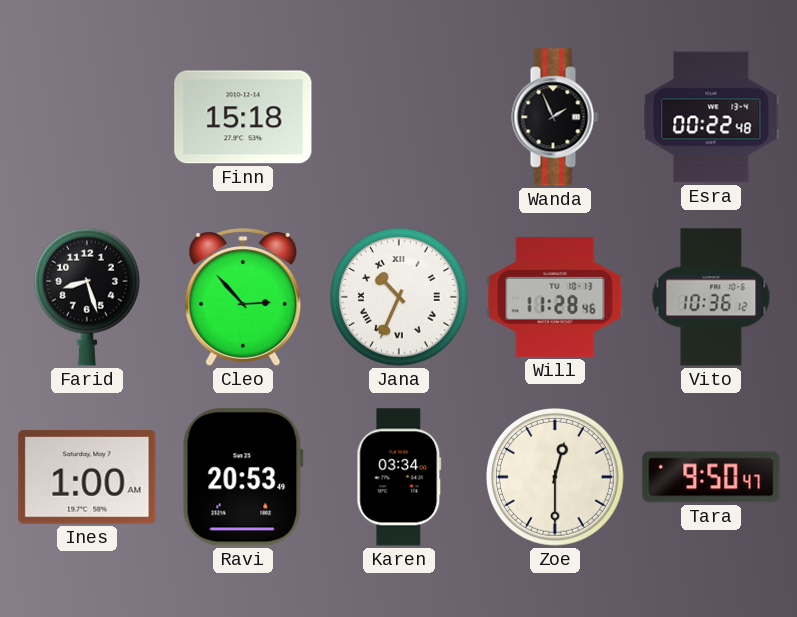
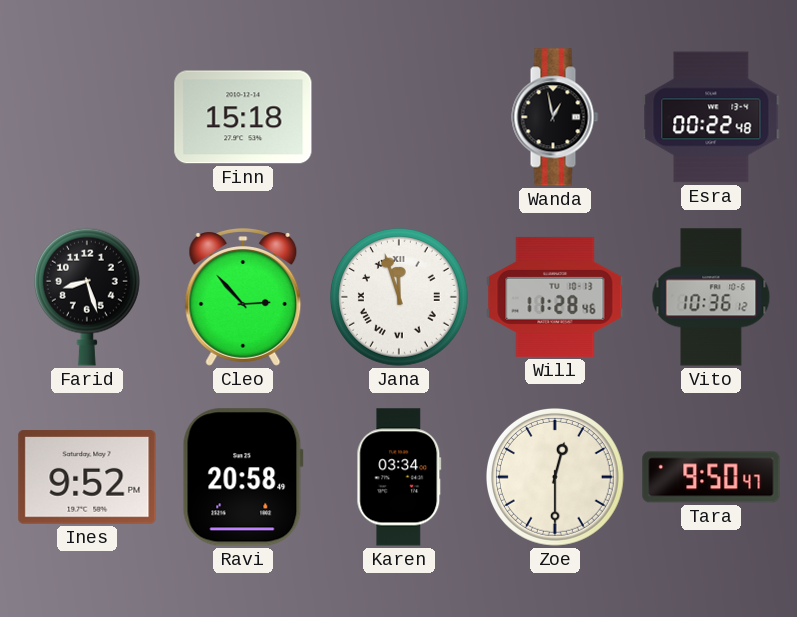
Wanda: 1:56 -> 12:58 (555, 117)
Jana: 10:34 -> 11:57 (400, 298)
Ines: 1:00 -> 9:52 (87, 477)
Ravi: 20:53 -> 20:58 (243, 477)
